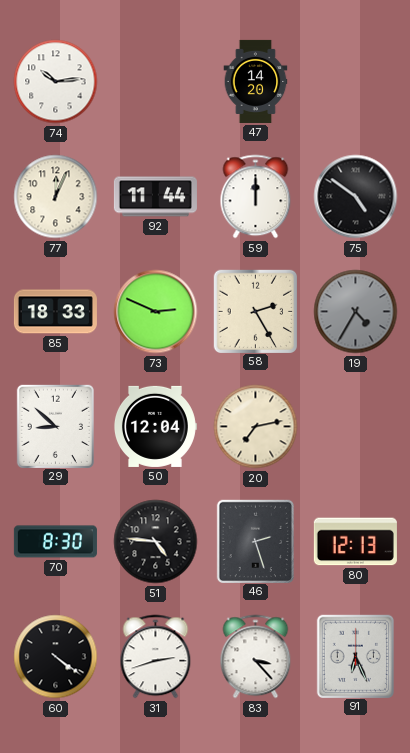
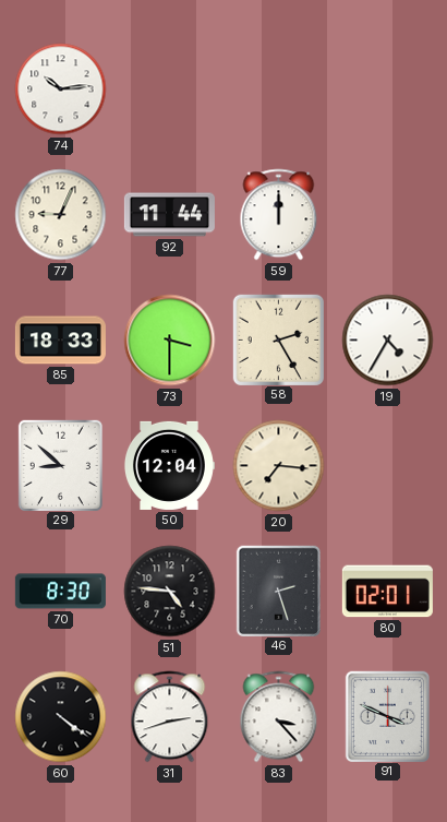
47: 14:20 -> none (256, 81)
77: 12:04 -> 9:04 (61, 215)
75: 4:51 -> none (356, 197)
73: 2:49 -> 3:30 (170, 341)
19 dial: grey -> white (388, 341)
20: 7:13 -> 7:16 (279, 466)
80: 12:13 -> 02:01 (387, 592)
91: 6:26 -> 3:49 (387, 716)
